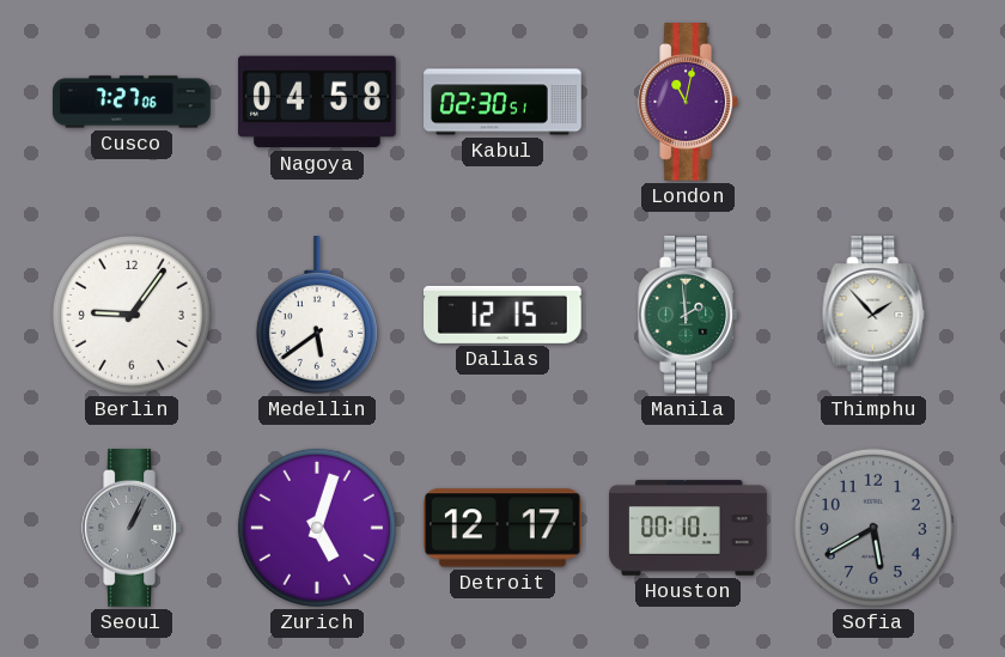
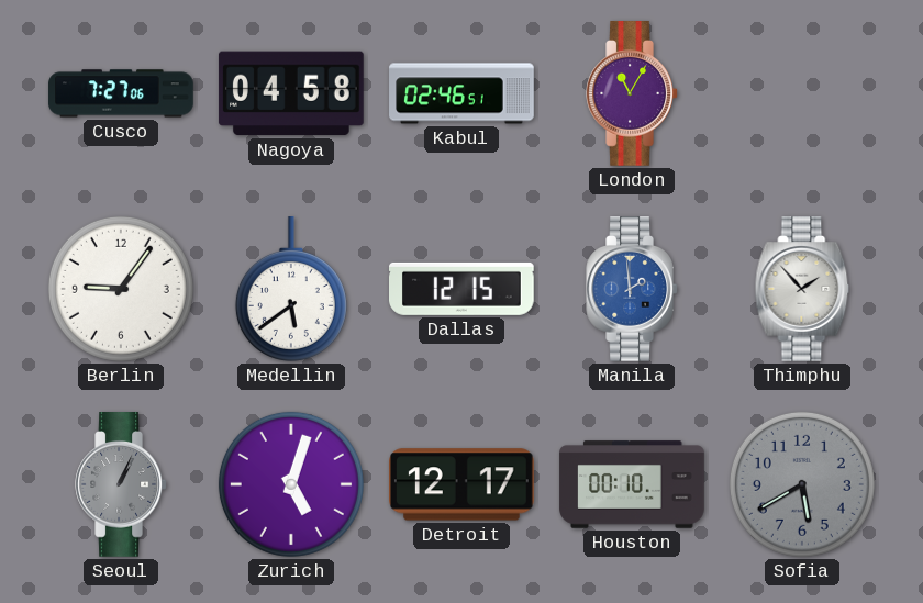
Kabul: 02:30 -> 02:46 (462, 93)
London: 11:02 -> 11:05 (632, 94)
Manila dial: green -> blue (632, 290)
